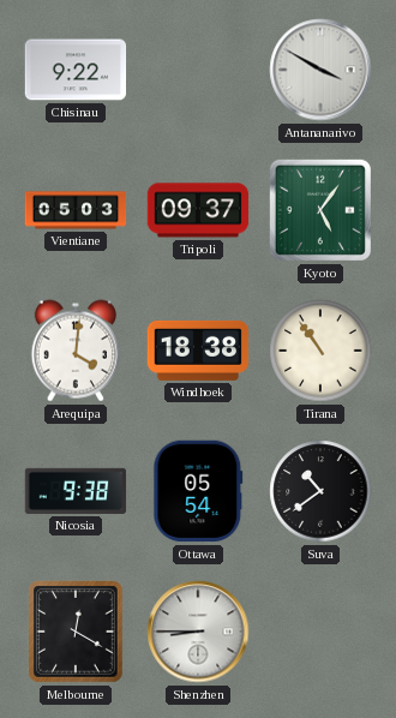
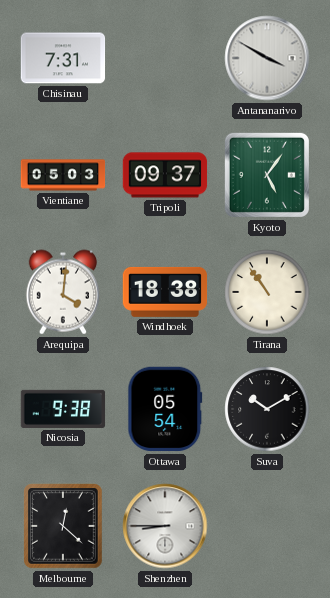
Chisinau: 9:22 -> 7:31 (63, 58)
Suva: 10:39 -> 10:10 (267, 409)
Melbourne: 12:20 -> 12:22 (64, 526)
